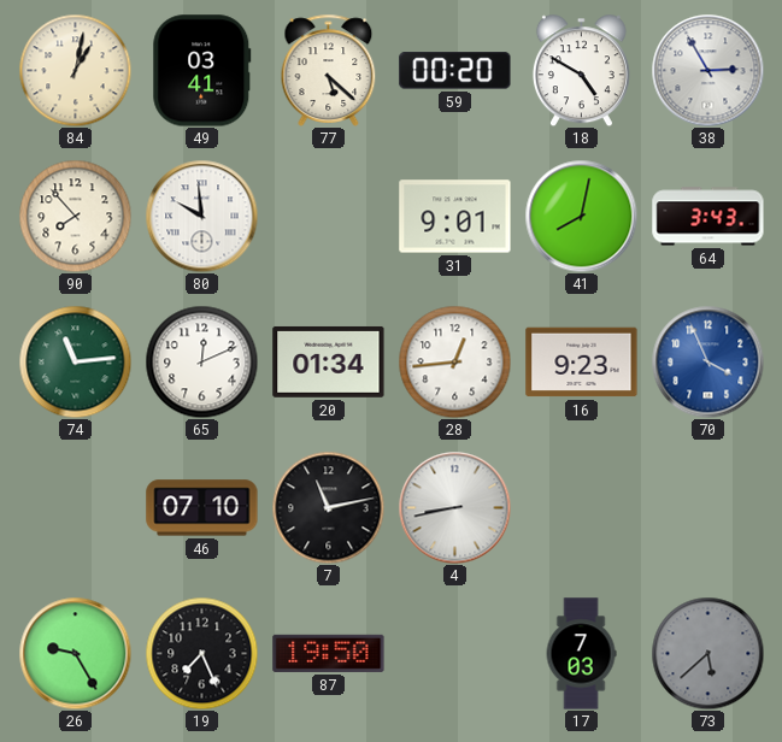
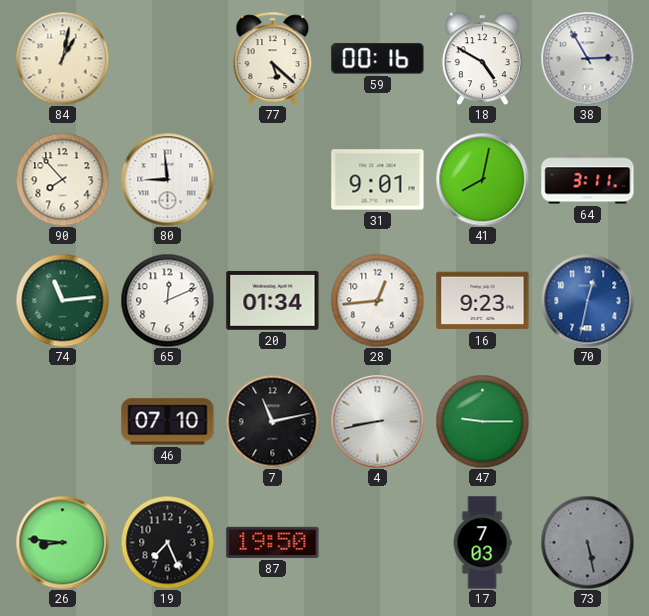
49: 03:41 -> none (202, 71)
59: 00:20 -> 00:16 (378, 59)
80: 9:59 -> 8:59 (167, 179)
64: 3:43 -> 3:11 (588, 180)
70: 3:56 -> 12:32 (587, 300)
47: none -> 9:15 (482, 421)
26: 9:25 -> 8:46 (62, 542)
73: 5:38 -> 5:28 (587, 542)
